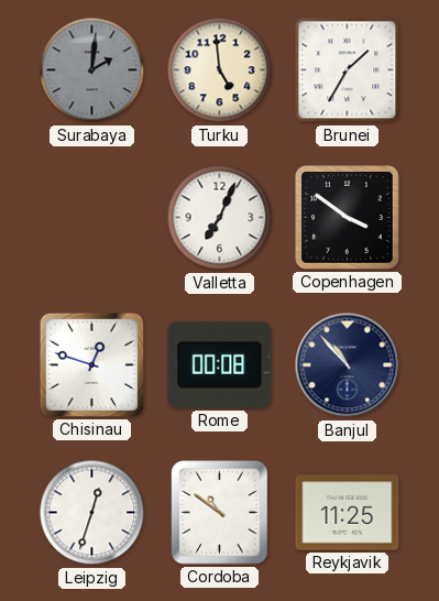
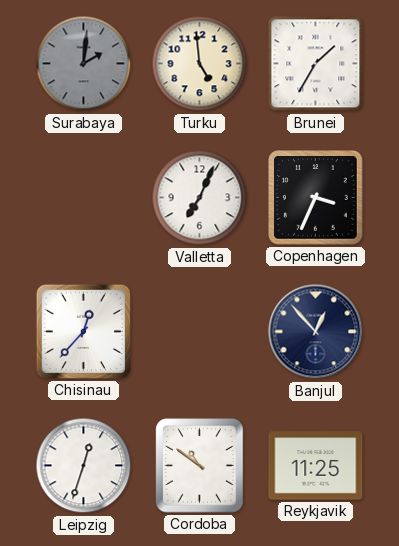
Copenhagen: 3:51 -> 3:34 (316, 198)
Chisinau: 12:48 -> 12:37 (83, 331)
Rome: 00:08 -> none (220, 364)
Banjul: 10:53 -> 12:53 (316, 332)
